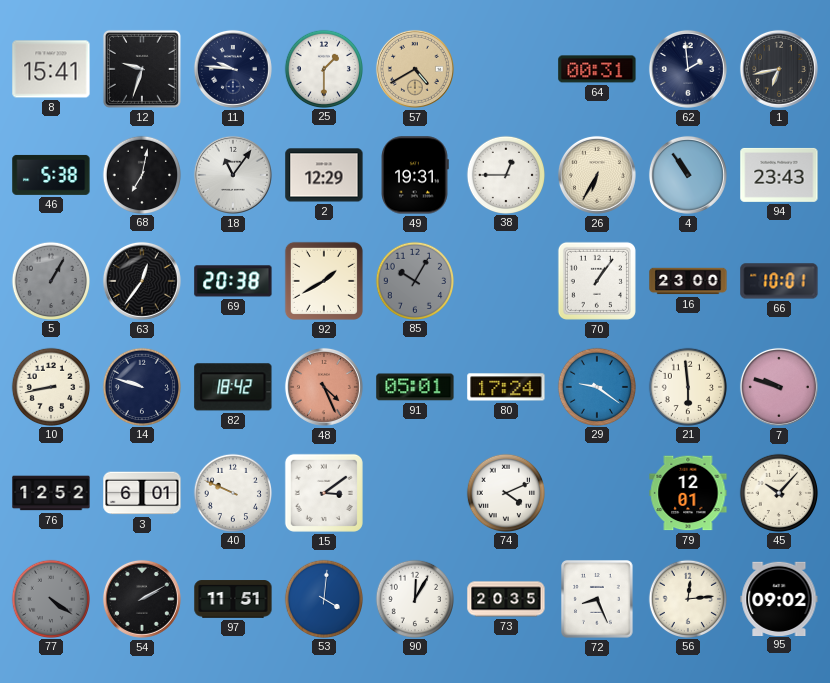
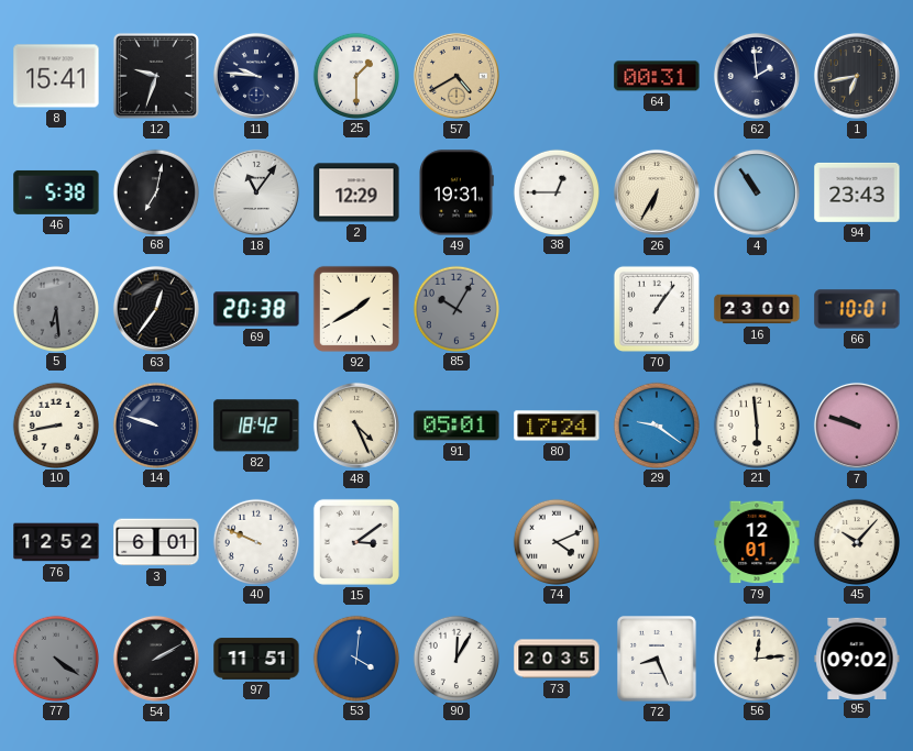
5: 1:05 -> 6:29 (55, 308)
48 dial: salmon -> cream (356, 426)
